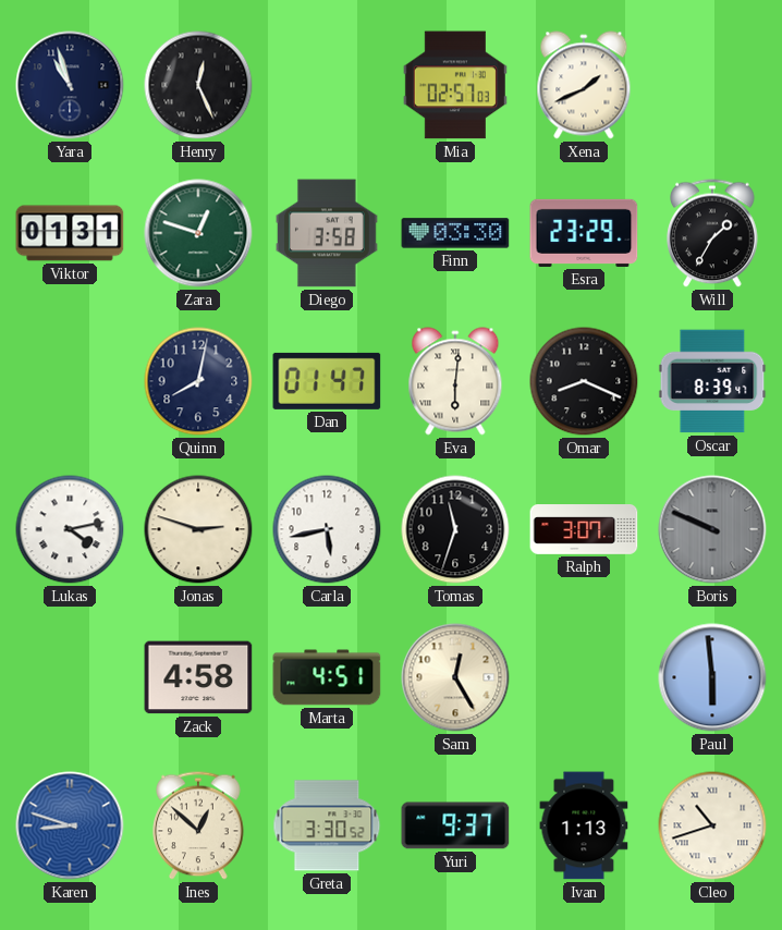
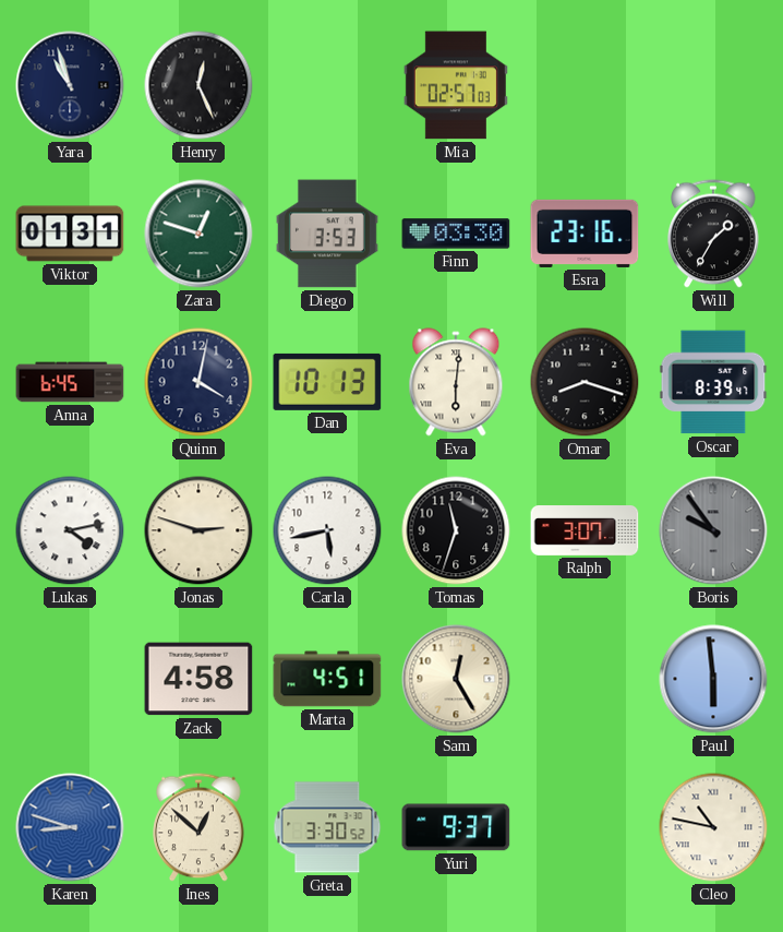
Xena: 1:41 -> none (584, 85)
Diego: 3:58 -> 3:53 (327, 234)
Esra: 23:29 -> 23:16 (585, 234)
Anna: none -> 6:45 (70, 382)
Quinn: 8:02 -> 4:02 (198, 382)
Dan: 01:47 -> 10:13 (327, 382)
Omar: 8:19 -> 8:18 (585, 382)
Boris: 9:49 -> 9:54 (713, 530)
Ivan: 1:13 -> none (584, 825)
Cleo: 10:42 -> 10:47 (713, 827)
